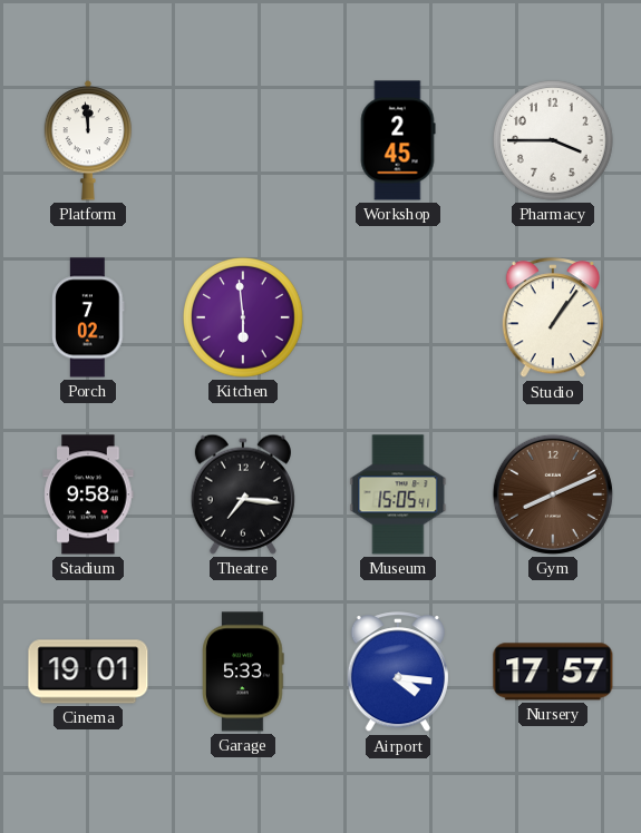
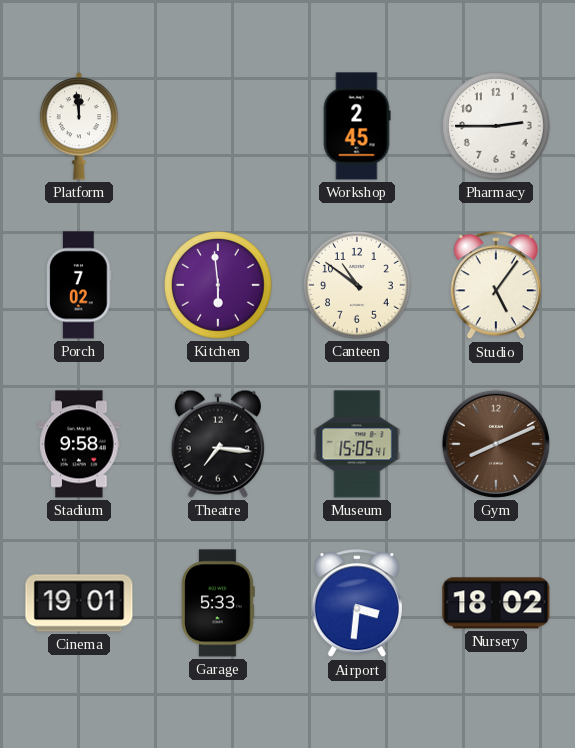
Pharmacy: 3:45 -> 2:45 (496, 126)
Canteen: none -> 10:51 (357, 285)
Studio: 1:06 -> 5:06 (495, 286)
Airport: 4:16 -> 3:31 (356, 604)
Nursery: 17:57 -> 18:02 (496, 603)
